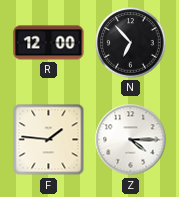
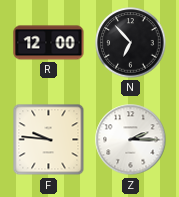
F: 1:46 -> 9:46 (49, 140)
Z: 4:15 -> 2:15 (131, 140)
